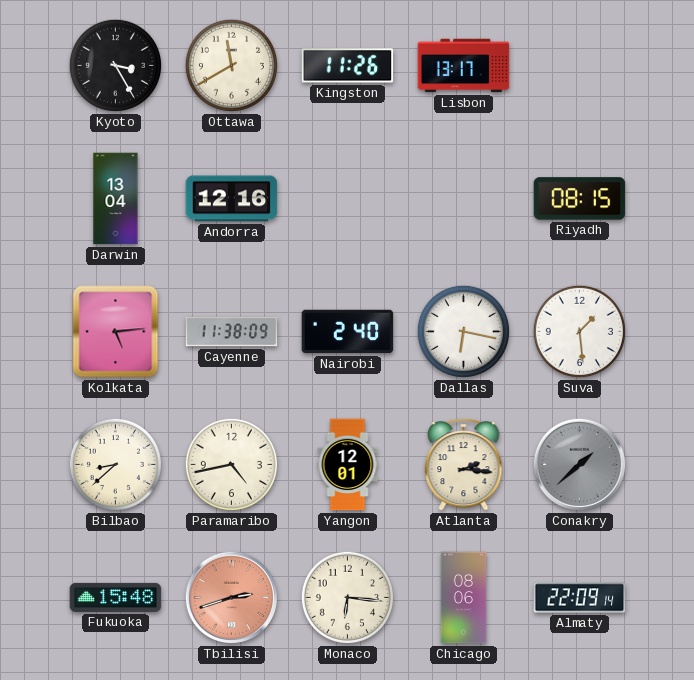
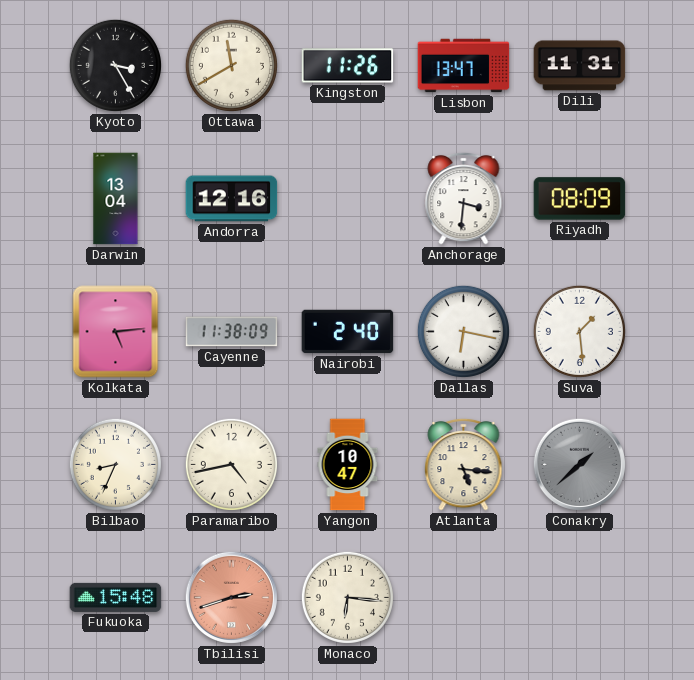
Lisbon: 13:17 -> 13:47 (464, 66)
Dili: none -> 11:31 (580, 66)
Anchorage: none -> 3:31 (464, 198)
Riyadh: 08:15 -> 08:09 (580, 199)
Bilbao: 8:38 -> 8:34 (115, 464)
Yangon: 12:01 -> 10:47 (348, 465)
Atlanta: 2:16 -> 5:16 (464, 464)
Chicago: 08:06 -> none (464, 598)
Almaty: 22:09 -> none (580, 598)
